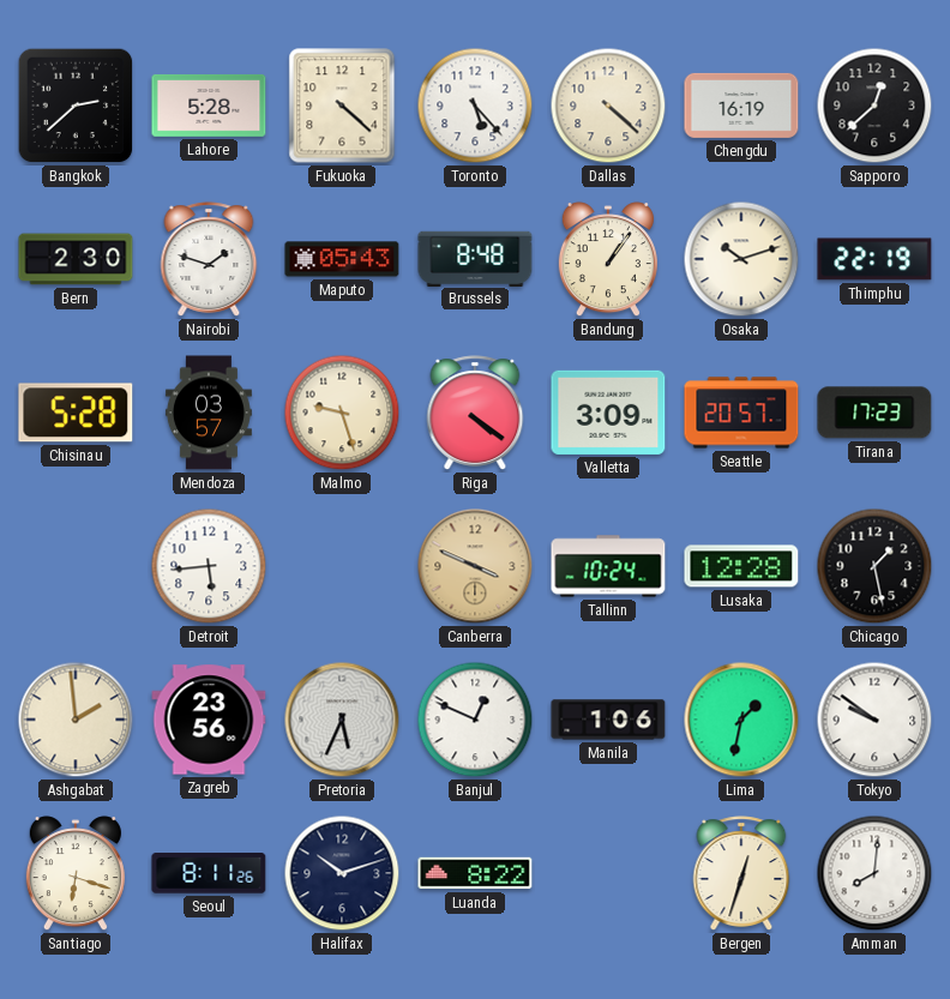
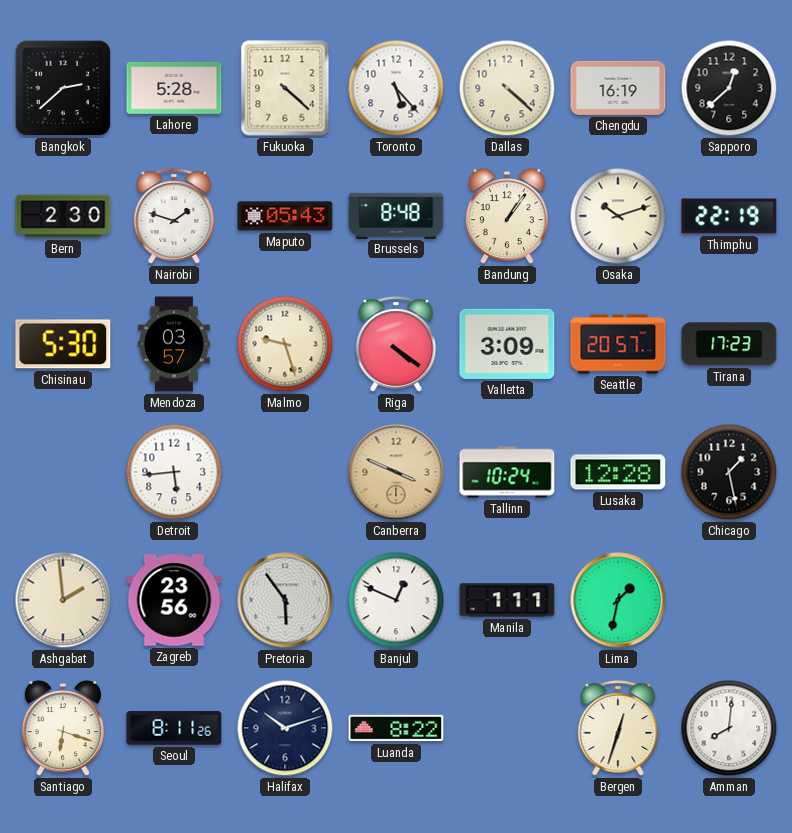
Chisinau: 5:28 -> 5:30 (63, 344)
Pretoria: 5:34 -> 5:54 (285, 600)
Manila: 1:06 -> 1:11 (507, 600)
Tokyo: 9:51 -> none (874, 720)
